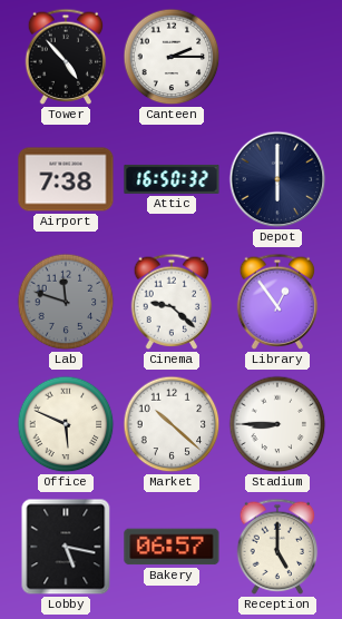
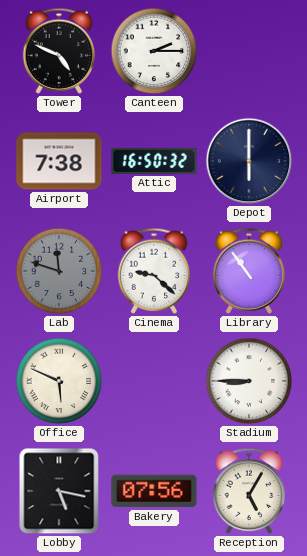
Tower: 4:53 -> 4:49 (59, 51)
Library: 12:54 -> 10:54 (249, 271)
Market: 10:22 -> none (172, 424)
Bakery: 06:57 -> 07:56 (154, 491)
Reception: 5:00 -> 5:05 (249, 491)
